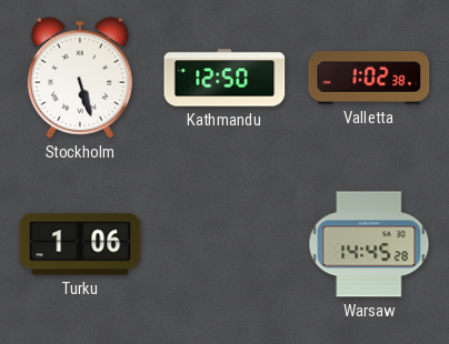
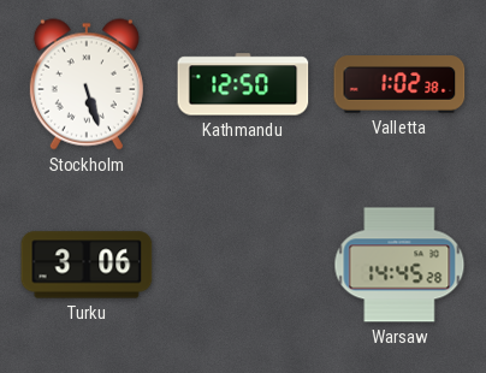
Turku: 1:06 -> 3:06 (87, 265)
